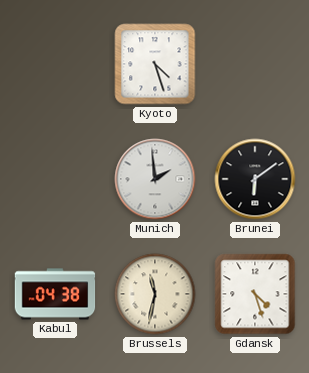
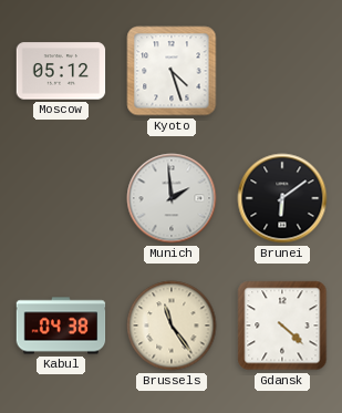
Moscow: none -> 05:12 (61, 71)
Brussels: 11:32 -> 11:24 (172, 326)
Gdansk: 4:27 -> 4:22 (282, 326)
